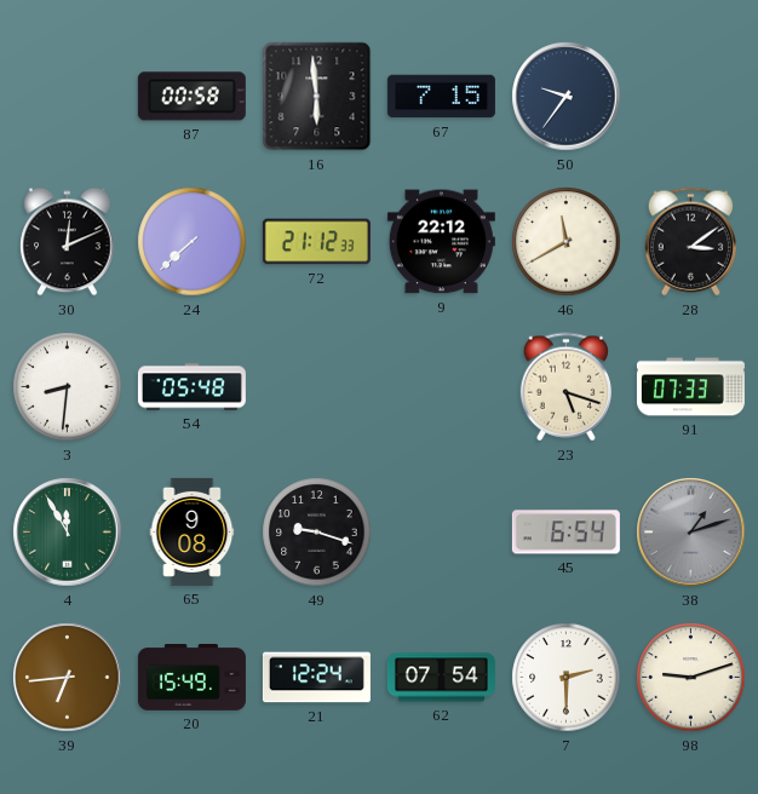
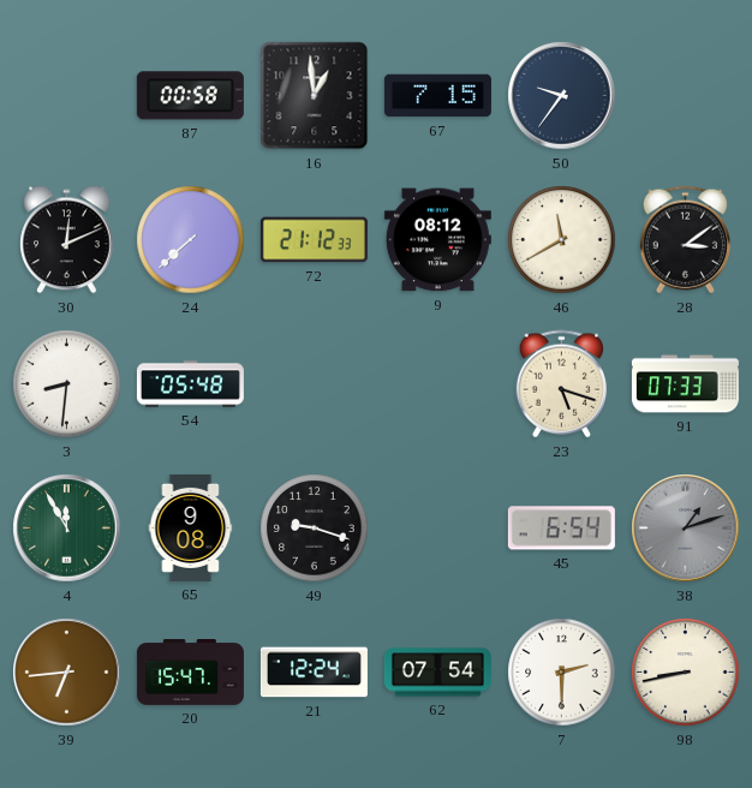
16: 5:59 -> 12:59 (315, 96)
9: 22:12 -> 08:12 (437, 240)
20: 15:49 -> 15:47 (190, 673)
98: 9:12 -> 8:43 (686, 673)
